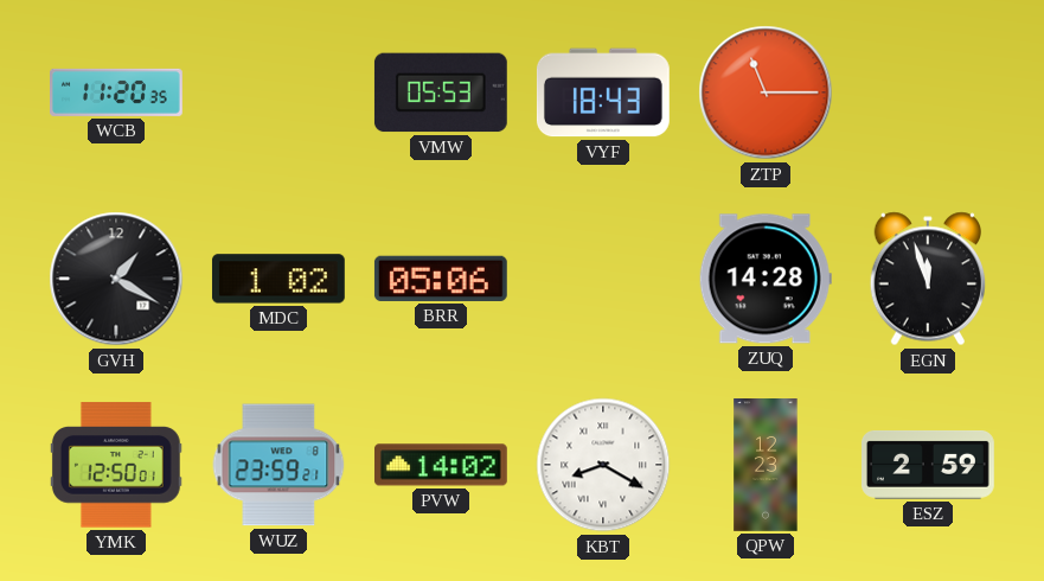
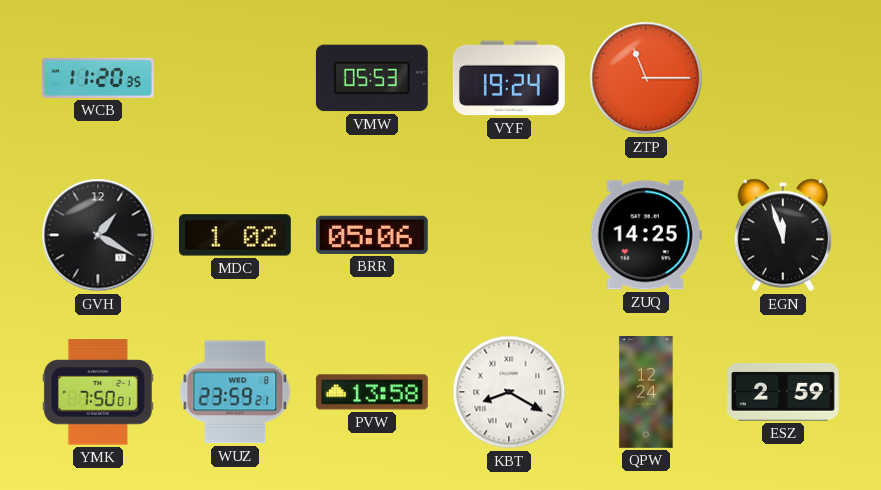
VYF: 18:43 -> 19:24 (509, 78)
ZUQ: 14:28 -> 14:25 (646, 235)
YMK: 12:50 -> 7:50 (98, 392)
PVW: 14:02 -> 13:58 (372, 392)
QPW: 12:23 -> 12:24 (646, 393)
